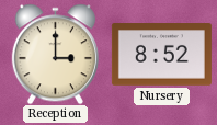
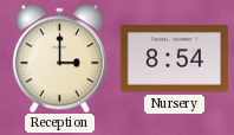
Nursery: 8:52 -> 8:54 (174, 59)
